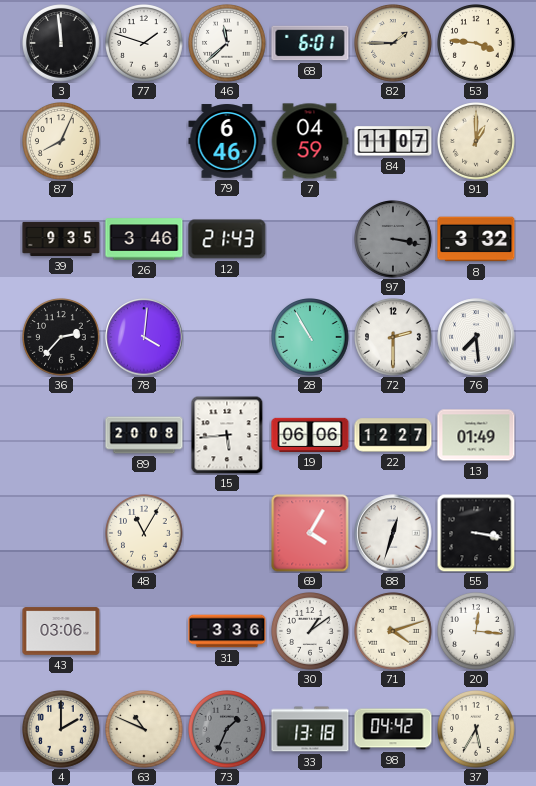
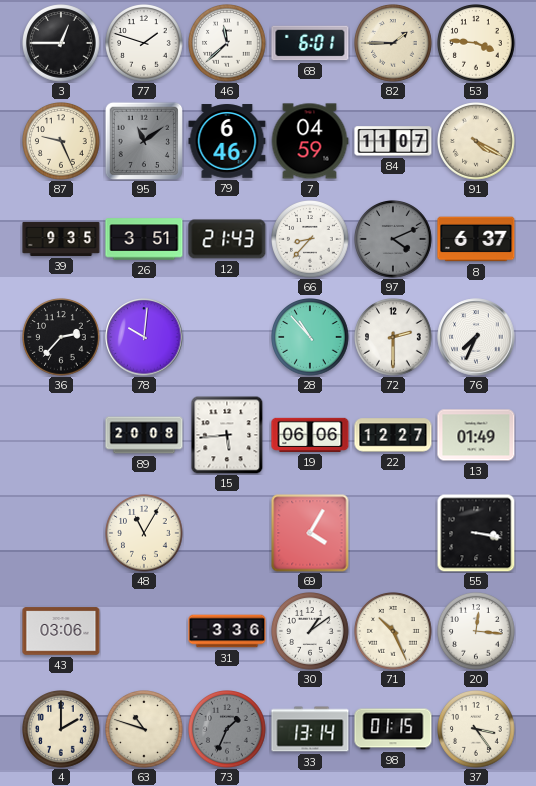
3: 11:59 -> 12:45 (61, 43)
87: 8:04 -> 9:26 (61, 141)
95: none -> 11:09 (143, 140)
91: 1:00 -> 4:20 (476, 141)
26: 3:46 -> 3:51 (144, 239)
66: none -> 8:37 (310, 239)
97: 3:17 -> 4:11 (393, 239)
8: 3:32 -> 6:37 (476, 239)
78: 4:01 -> 10:01 (144, 337)
28: 10:55 -> 10:53 (310, 337)
76: 7:29 -> 7:34 (476, 337)
88: 12:33 -> none (393, 533)
71: 4:12 -> 10:26 (393, 631)
63: 10:49 -> 10:48 (144, 729)
33: 13:18 -> 13:14 (310, 729)
98: 04:42 -> 01:15 (393, 729)
37: 5:35 -> 3:24 (476, 729)
